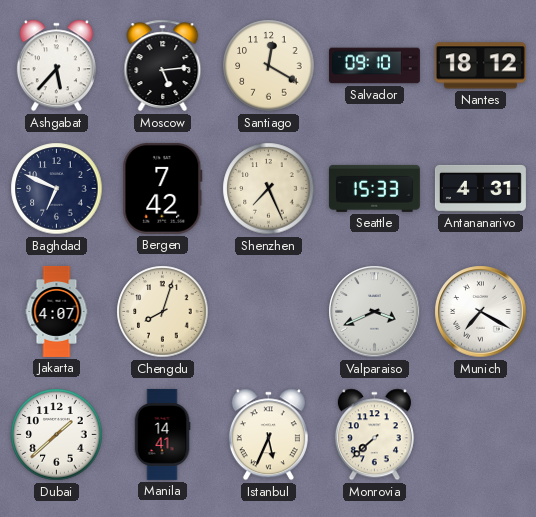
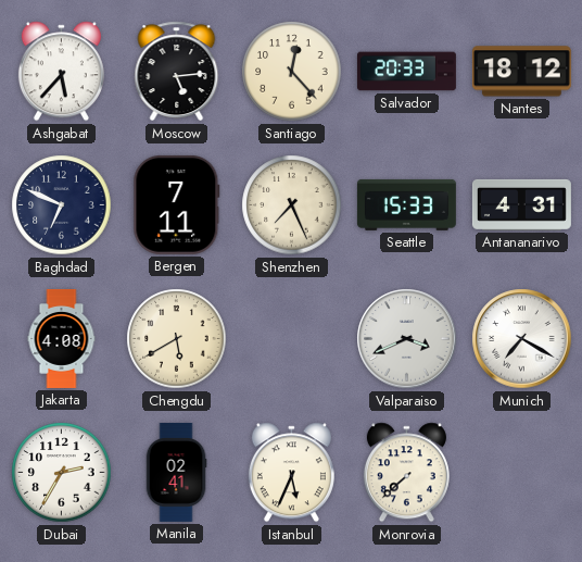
Santiago: 12:20 -> 12:23 (292, 72)
Salvador: 09:10 -> 20:33 (406, 72)
Bergen: 7:42 -> 7:11 (177, 204)
Jakarta: 4:07 -> 4:08 (62, 338)
Chengdu: 8:03 -> 5:40 (177, 339)
Dubai: 1:38 -> 2:35 (62, 473)
Manila: 14:41 -> 02:41 (176, 472)
